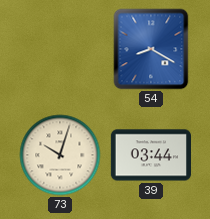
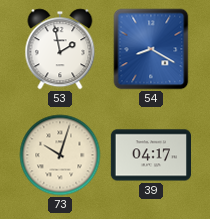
53: none -> 1:58 (60, 49)
39: 03:44 -> 04:17 (150, 155)
